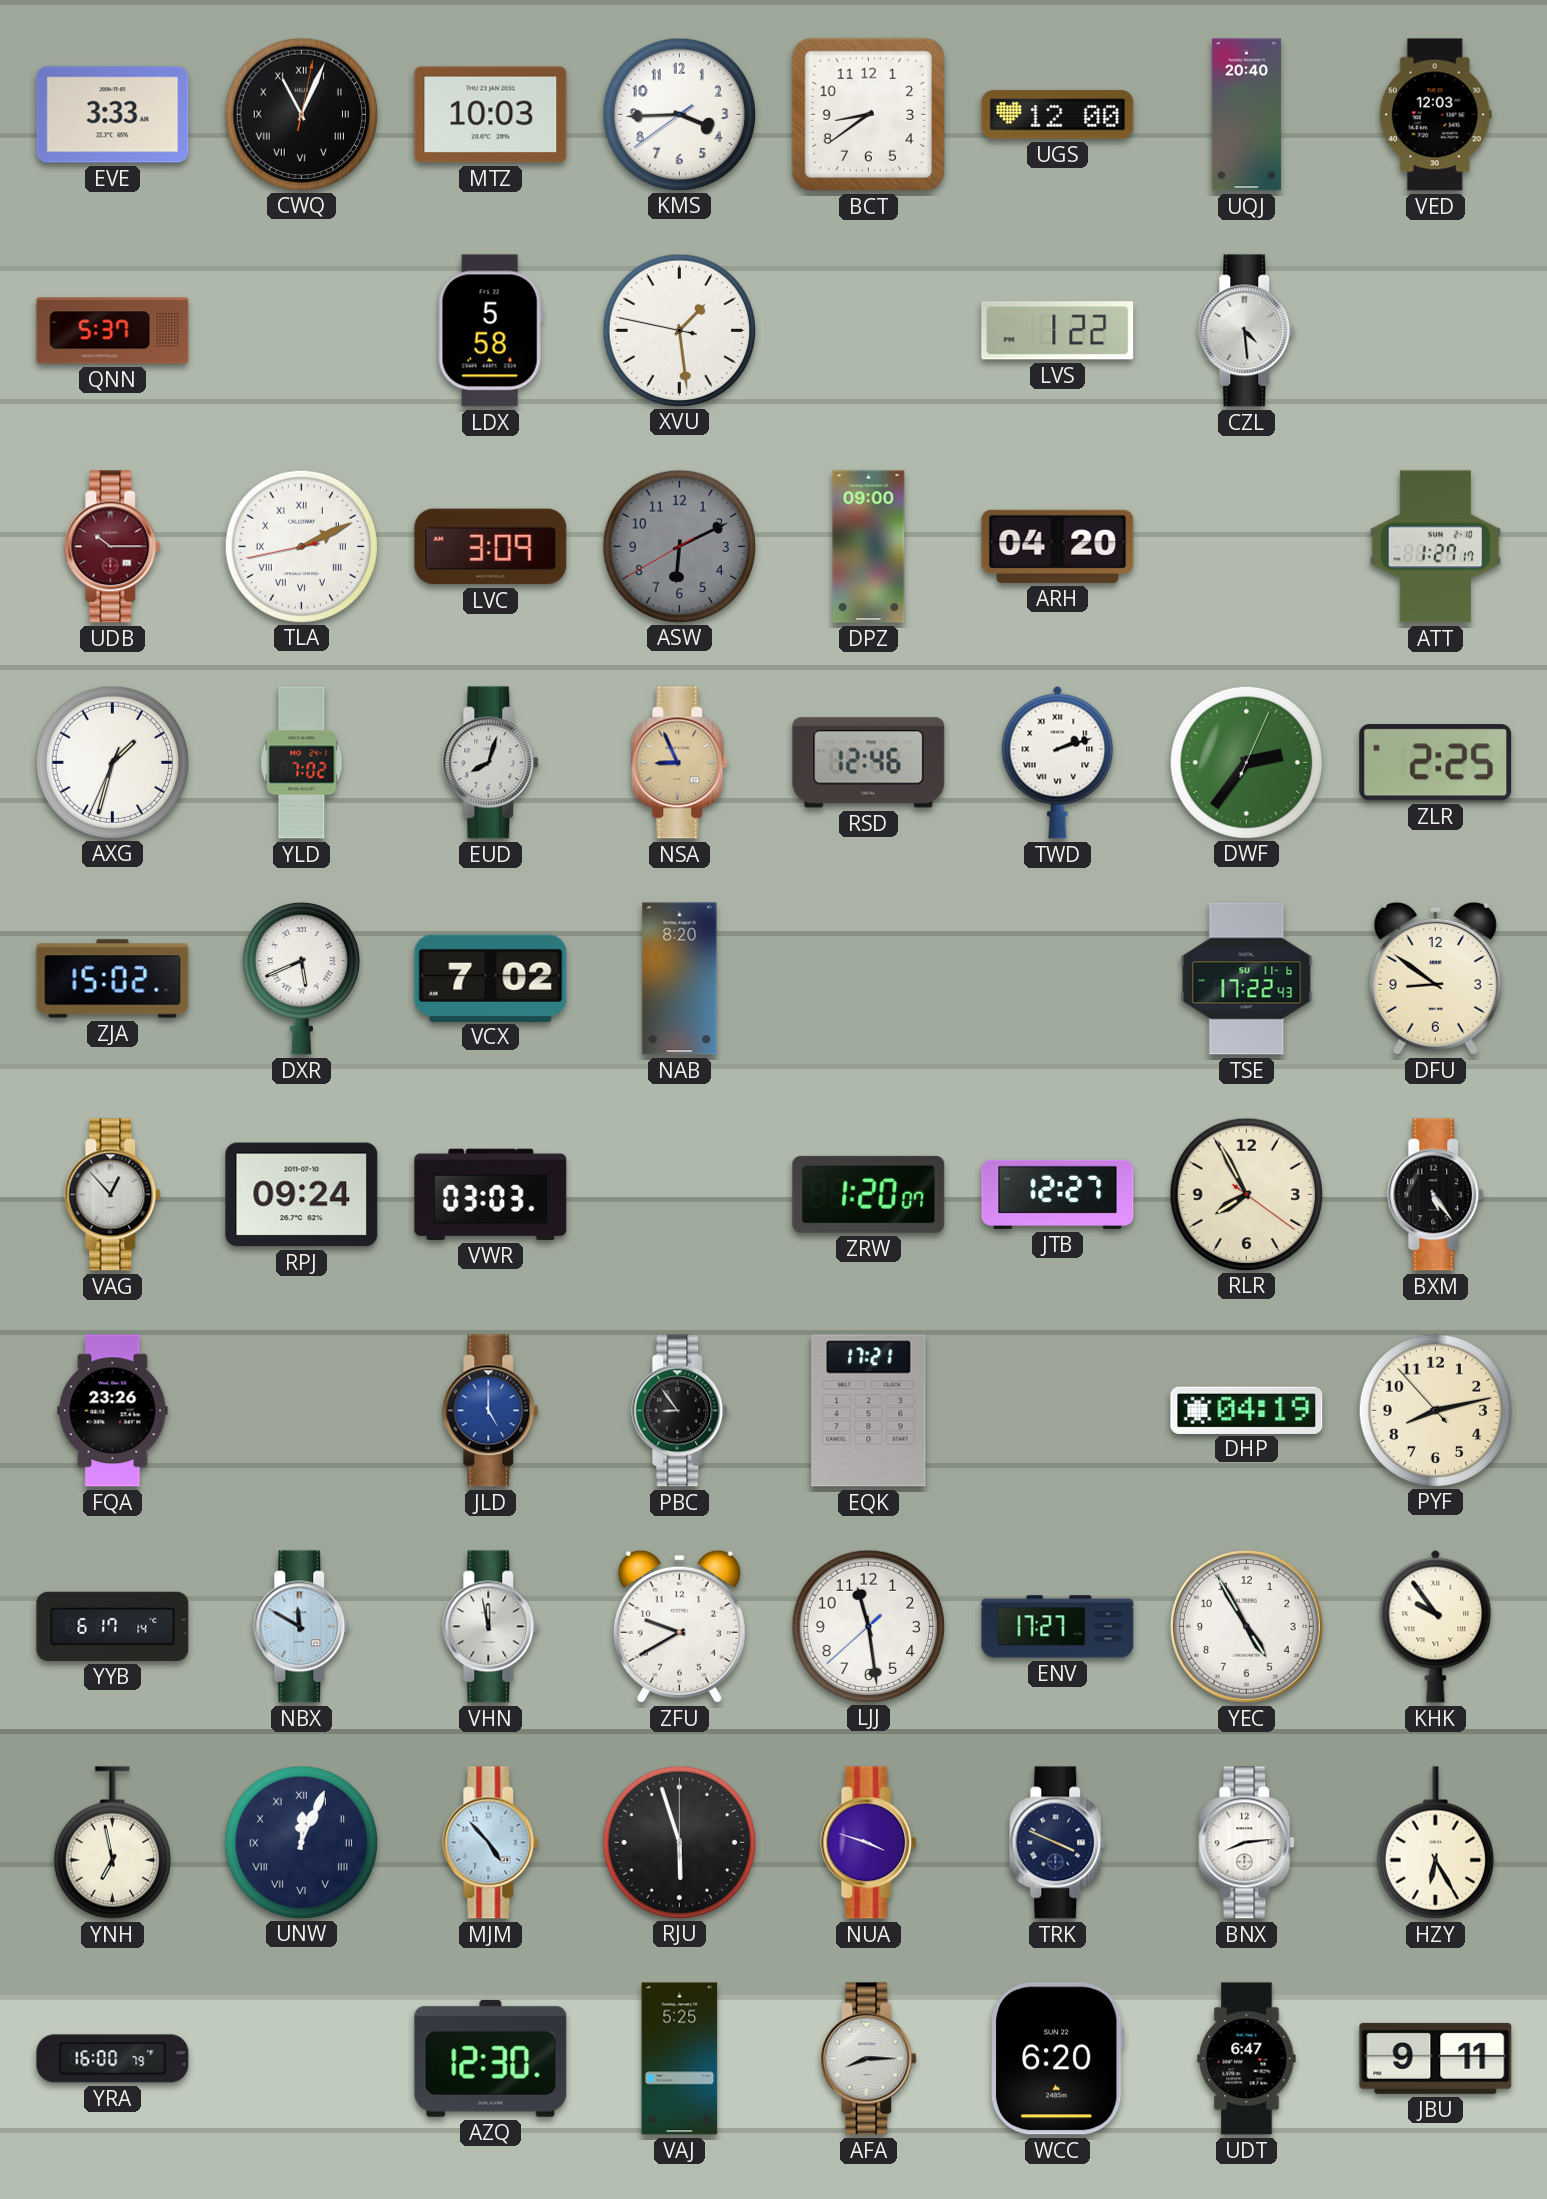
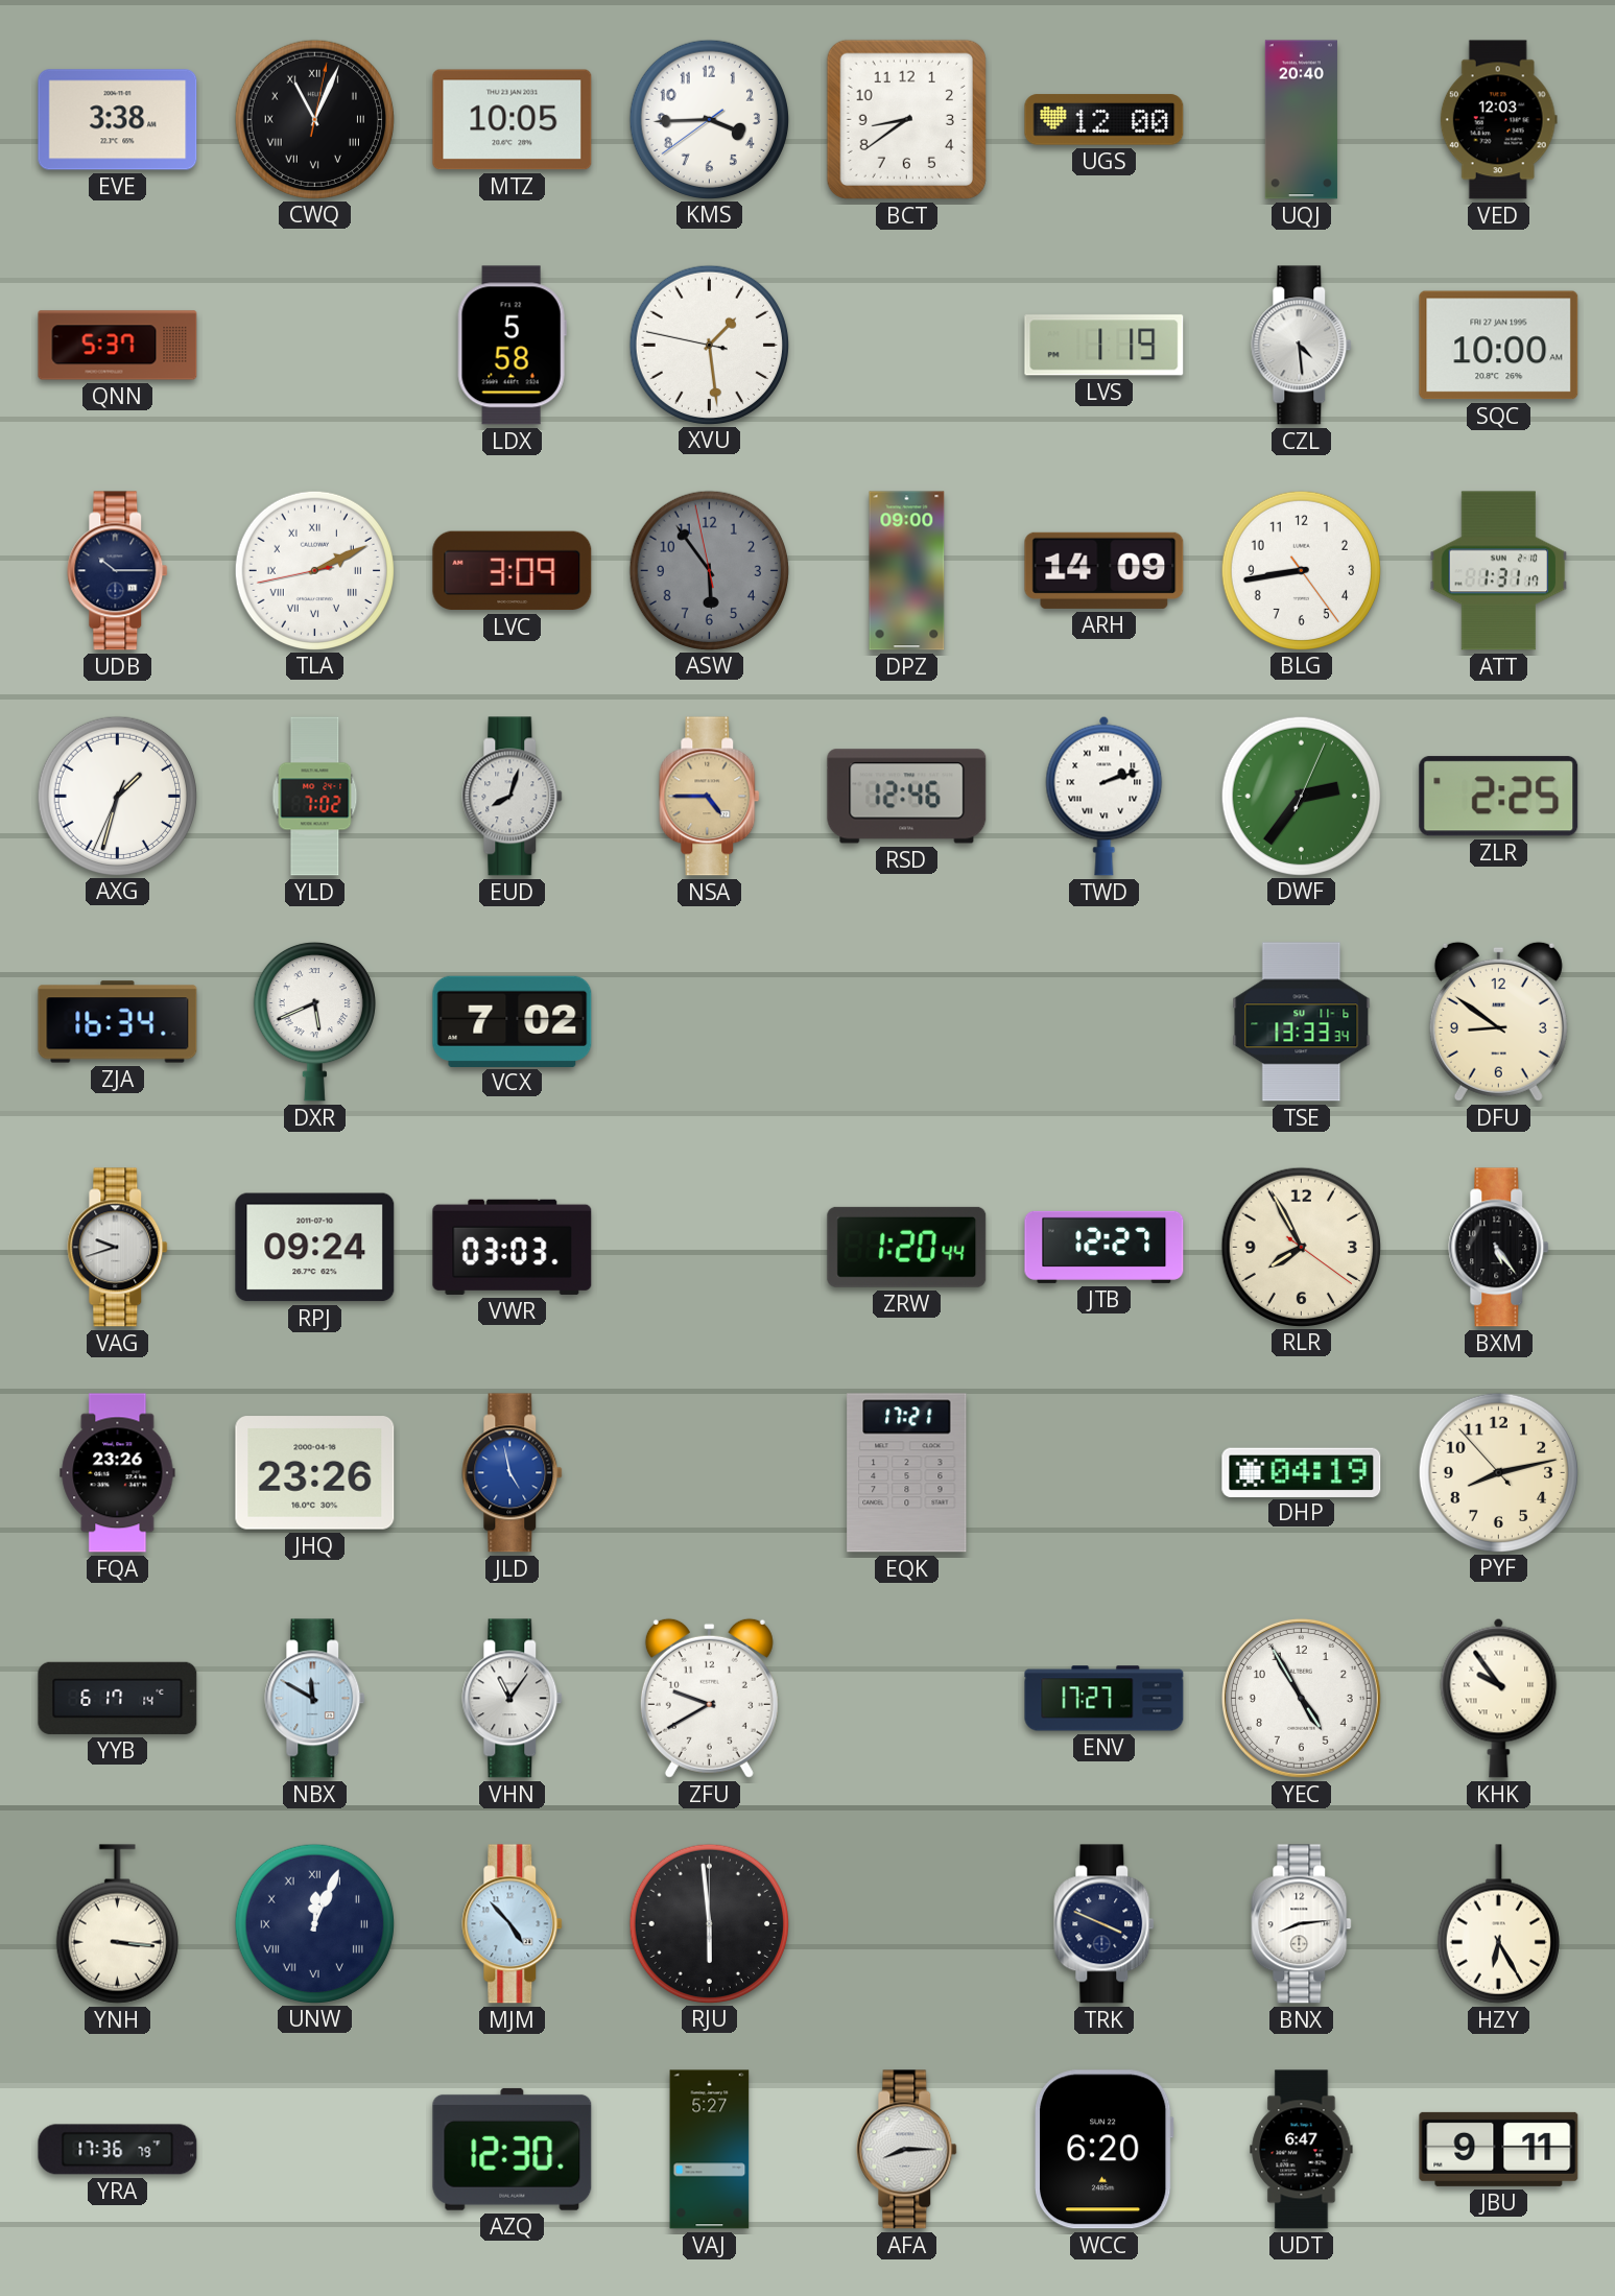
EVE: 3:33 -> 3:38 (118, 120)
MTZ: 10:03 -> 10:05 (513, 120)
LVS: 1:22 -> 1:19 (1105, 346)
SQC: none -> 10:00 (1499, 346)
UDB dial: burgundy -> navy (118, 571)
ASW: 6:10 -> 5:53 (709, 570)
ARH: 04:20 -> 14:09 (1105, 570)
BLG: none -> 8:43 (1301, 570)
ATT: 1:27 -> 1:31 (1499, 571)
NSA: 8:56 -> 4:45 (710, 797)
ZJA: 15:02 -> 16:34 (118, 1022)
NAB: 8:20 -> none (680, 979)
TSE: 17:22 -> 13:33 (1302, 1022)
VAG: 12:53 -> 9:42 (118, 1248)
ZRW: 1:20:07 -> 1:20:44 (907, 1247)
JHQ: none -> 23:26 (315, 1473)
JLD: 5:00 -> 4:58 (513, 1473)
PBC: 8:54 -> none (680, 1411)
VHN: 11:58 -> 11:06 (513, 1699)
LJJ: 11:28 -> none (868, 1626)
YNH: 6:58 -> 3:16 (117, 1924)
RJU: 5:57 -> 5:59 (709, 1923)
NUA: 3:48 -> none (869, 1843)
YRA: 16:00 -> 17:36 (118, 2150)
VAJ: 5:25 -> 5:27 (710, 2150)
